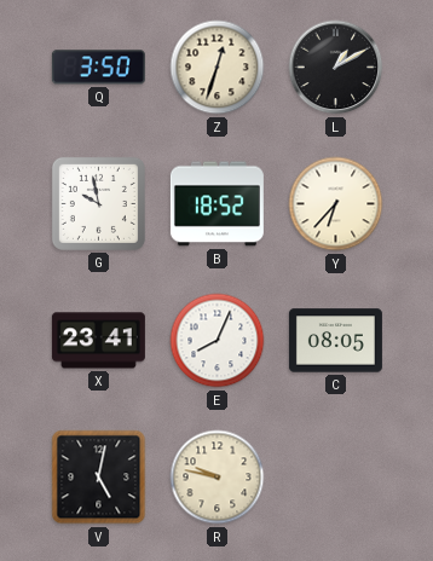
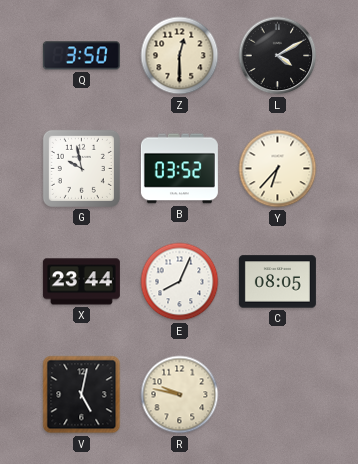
Z: 12:33 -> 12:30 (180, 56)
L: 1:10 -> 4:10 (278, 56)
B: 18:52 -> 03:52 (179, 169)
X: 23:41 -> 23:44 (81, 282)
